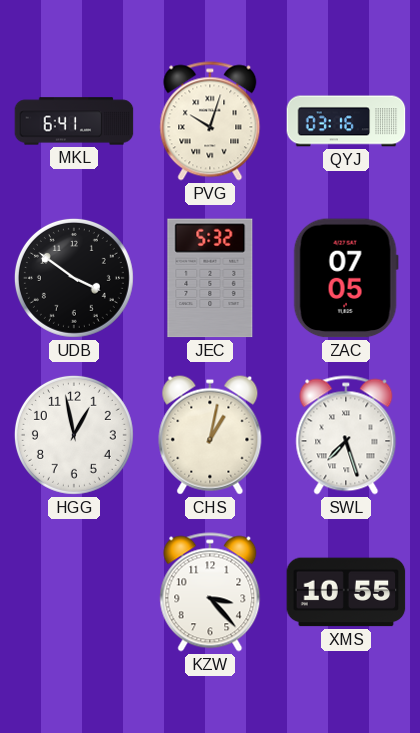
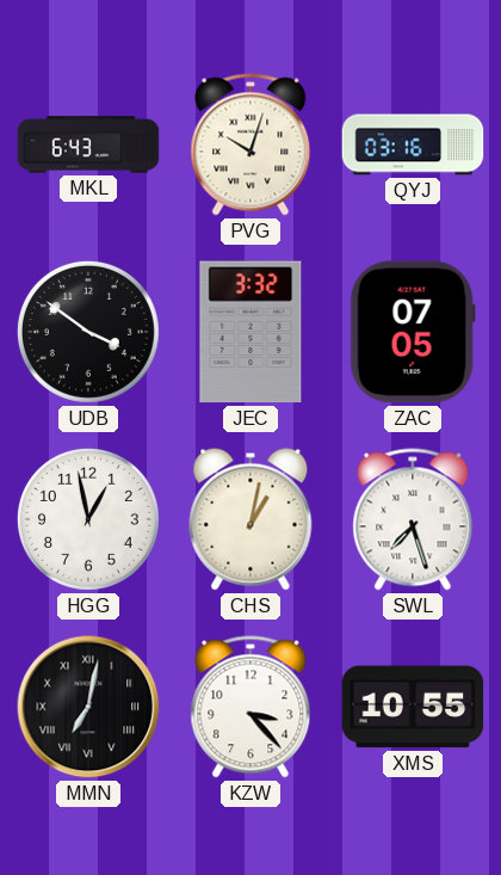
MKL: 6:41 -> 6:43 (88, 144)
JEC: 5:32 -> 3:32 (250, 332)
MMN: none -> 7:02 (88, 707)
